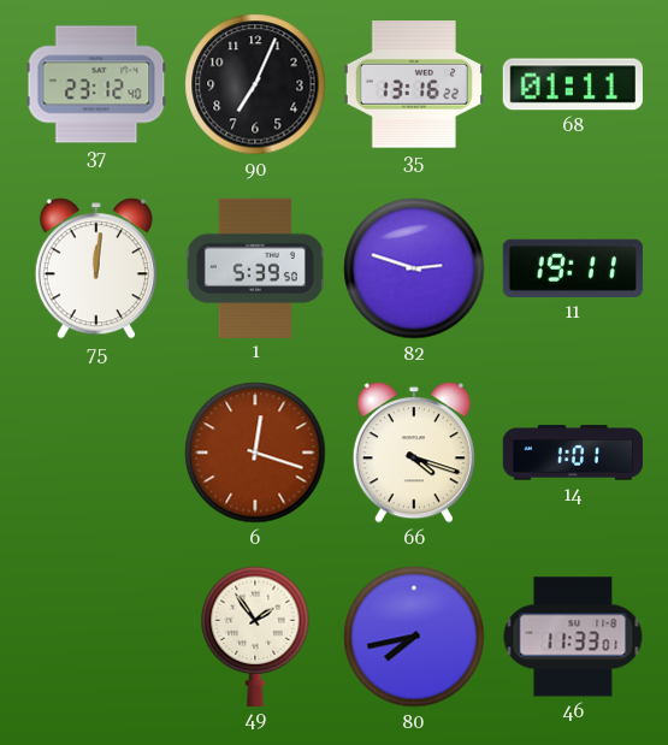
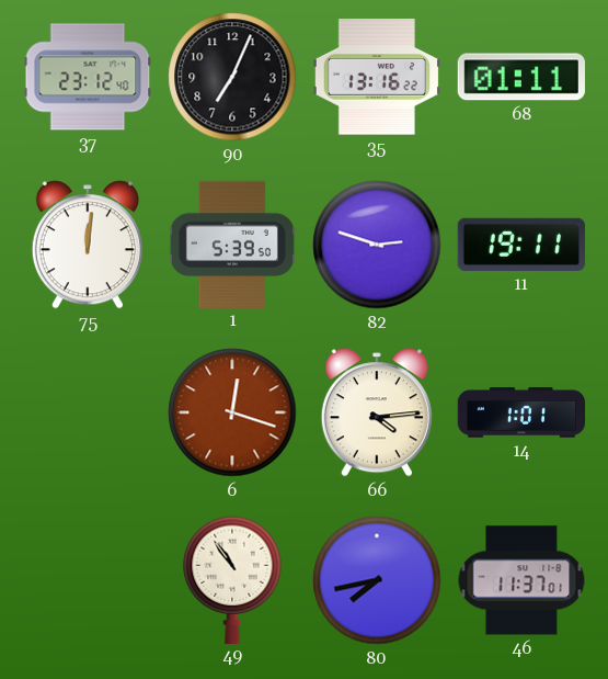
66: 4:18 -> 4:14 (377, 412)
49: 1:54 -> 10:54 (232, 579)
46: 11:33 -> 11:37 (521, 580)
